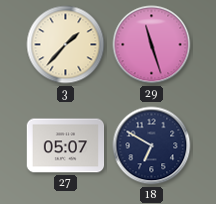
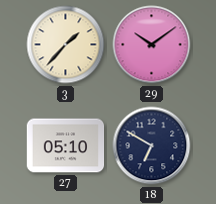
29: 11:27 -> 10:09 (152, 45)
27: 05:07 -> 05:10 (66, 146)
